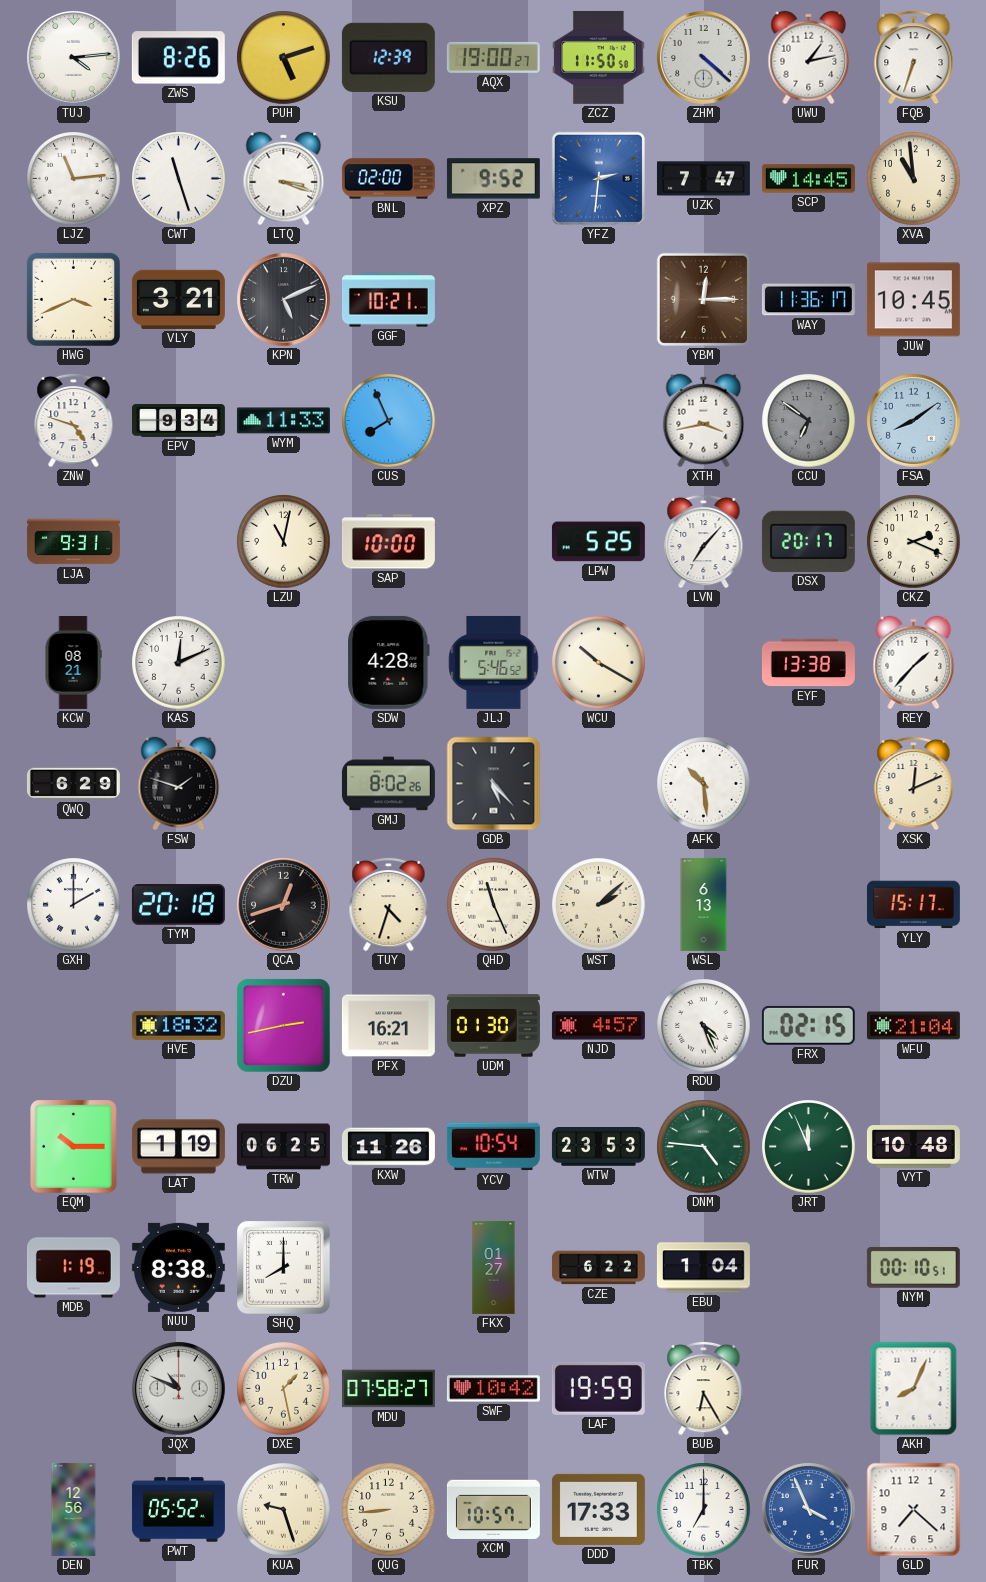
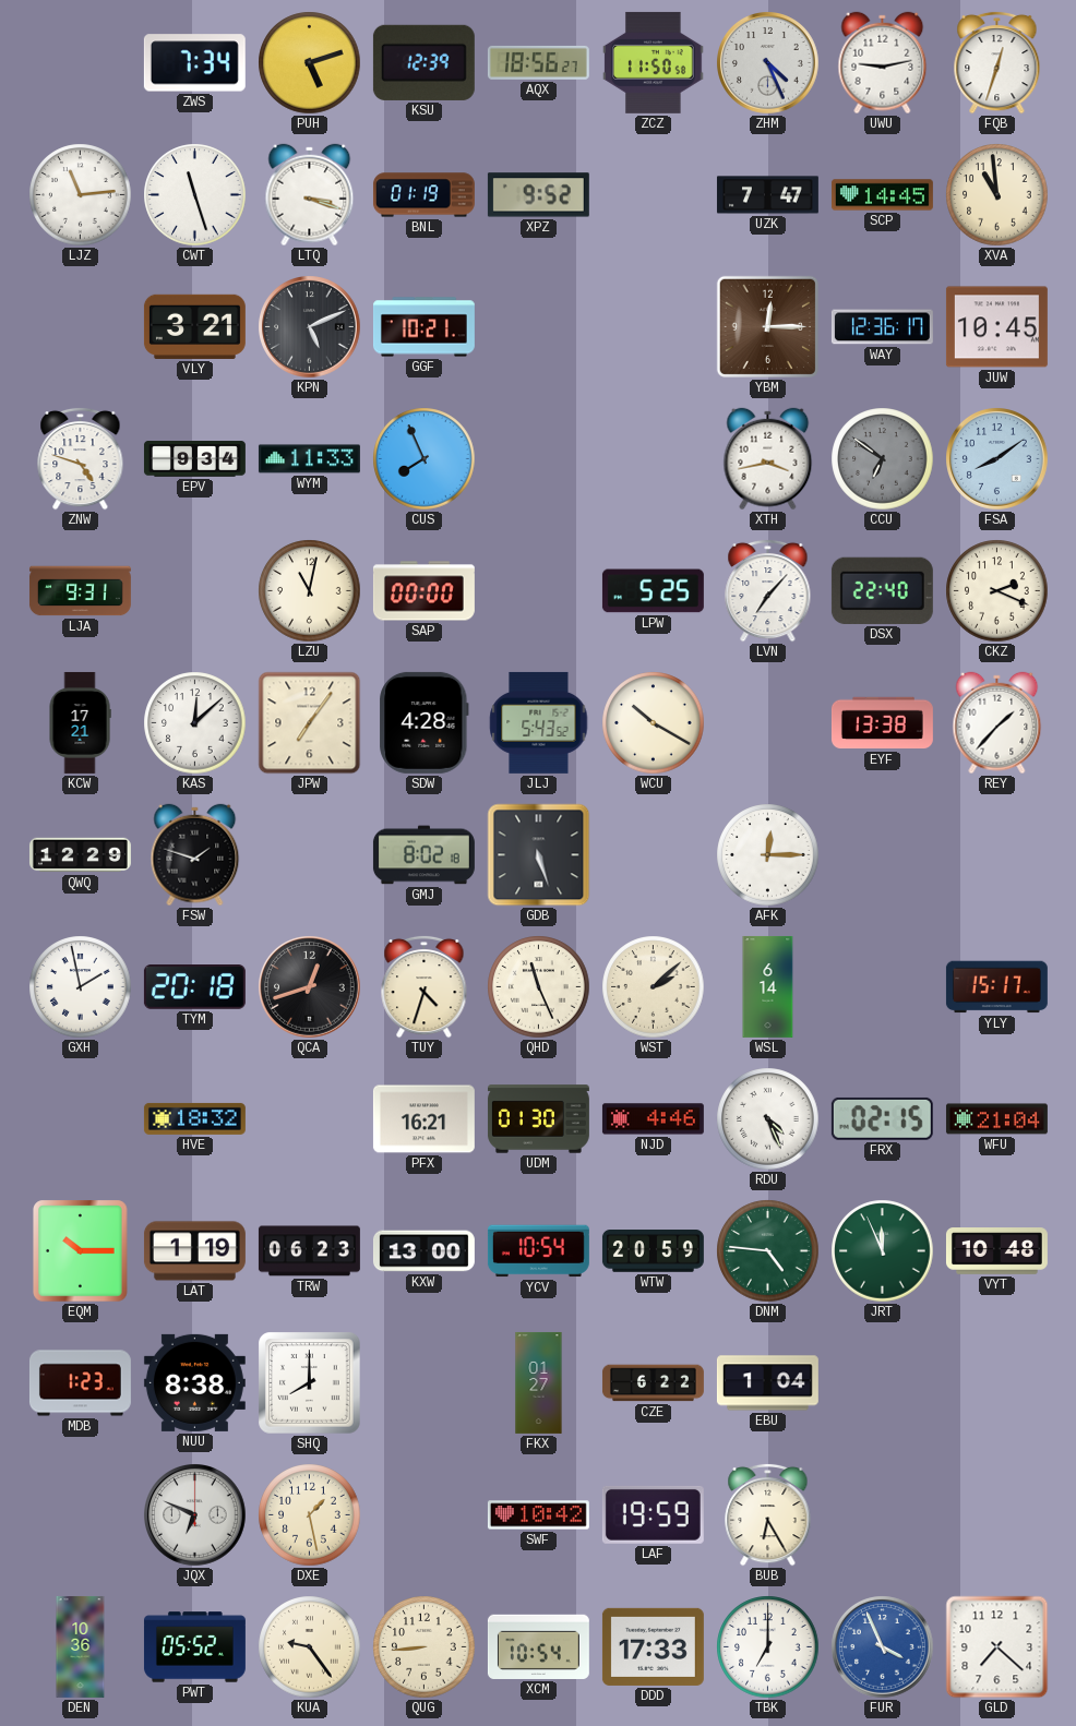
TUJ: 4:14 -> none (74, 58)
ZWS: 8:26 -> 7:34 (194, 63)
AQX: 19:00 -> 18:56 (538, 62)
ZHM: 4:22 -> 4:26 (768, 63)
UWU: 1:13 -> 9:13 (883, 63)
FQB: 6:33 -> 12:33 (997, 62)
BNL: 02:00 -> 01:19 (423, 195)
YFZ: 2:31 -> none (598, 178)
HWG: 3:41 -> none (73, 299)
WAY: 11:36 -> 12:36 (882, 327)
SAP: 10:00 -> 00:00 (423, 591)
DSX: 20:17 -> 22:40 (882, 590)
KCW: 08:21 -> 17:21 (80, 722)
KAS: 12:11 -> 12:08 (195, 723)
JPW: none -> 7:06 (310, 723)
JLJ: 5:46 -> 5:43 (539, 722)
QWQ: 6:29 -> 12:29 (80, 855)
GMJ: 8:02:26 -> 8:02:18 (423, 855)
GDB: 5:23 -> 5:27 (539, 855)
AFK: 10:29 -> 12:15 (768, 855)
XSK: 12:11 -> none (914, 783)
GXH: 2:00 -> 1:58 (81, 987)
WSL: 6:13 -> 6:14 (768, 986)
DZU: 2:43 -> none (284, 1026)
NJD: 4:57 -> 4:46 (653, 1119)
TRW: 06:25 -> 06:23 (309, 1251)
KXW: 11:26 -> 13:00 (423, 1251)
WTW: 23:53 -> 20:59 (653, 1251)
MDB: 1:19 -> 1:23 (80, 1383)
NYM: 00:10 -> none (913, 1267)
JQX: 10:49 -> 6:49 (195, 1515)
MDU: 07:58 -> none (388, 1389)
AKH: 8:04 -> none (914, 1389)
DEN: 12:56 -> 10:36 (81, 1646)
KUA: 9:27 -> 9:24 (310, 1647)
XCM: 10:57 -> 10:54 (538, 1646)
